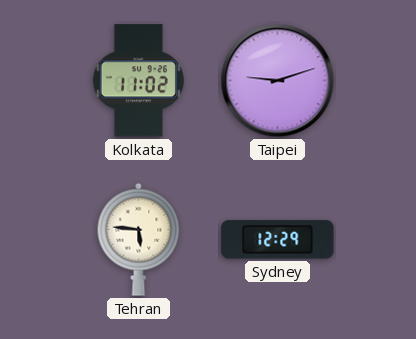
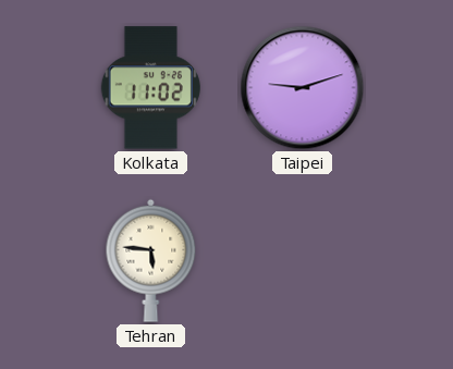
Sydney: 12:29 -> none (278, 240)
